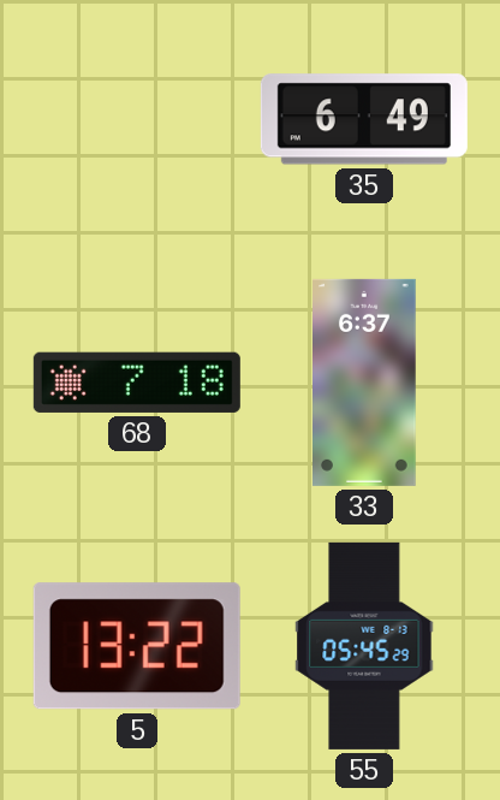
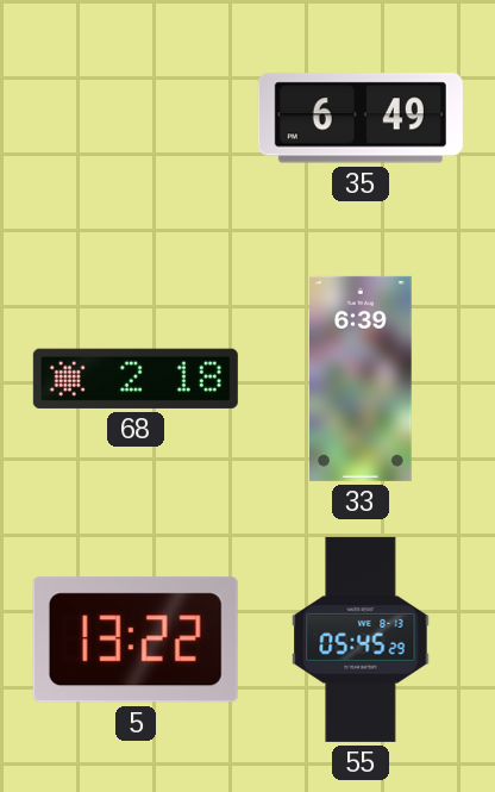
68: 7:18 -> 2:18 (136, 379)
33: 6:37 -> 6:39 (362, 379)
